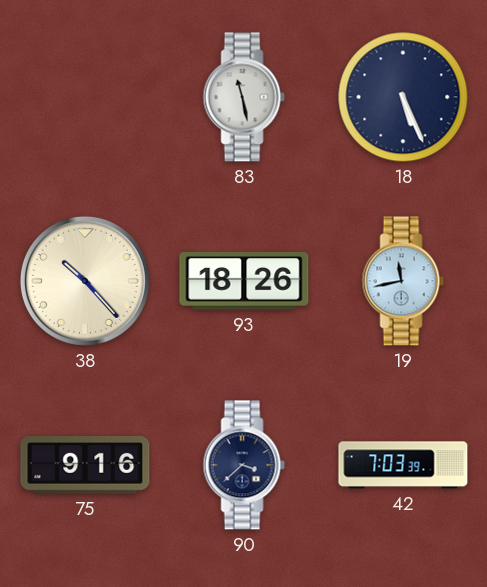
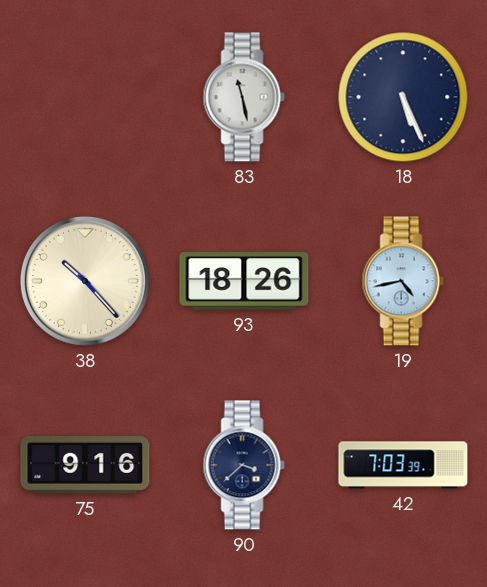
19: 11:43 -> 4:43 (403, 281)
